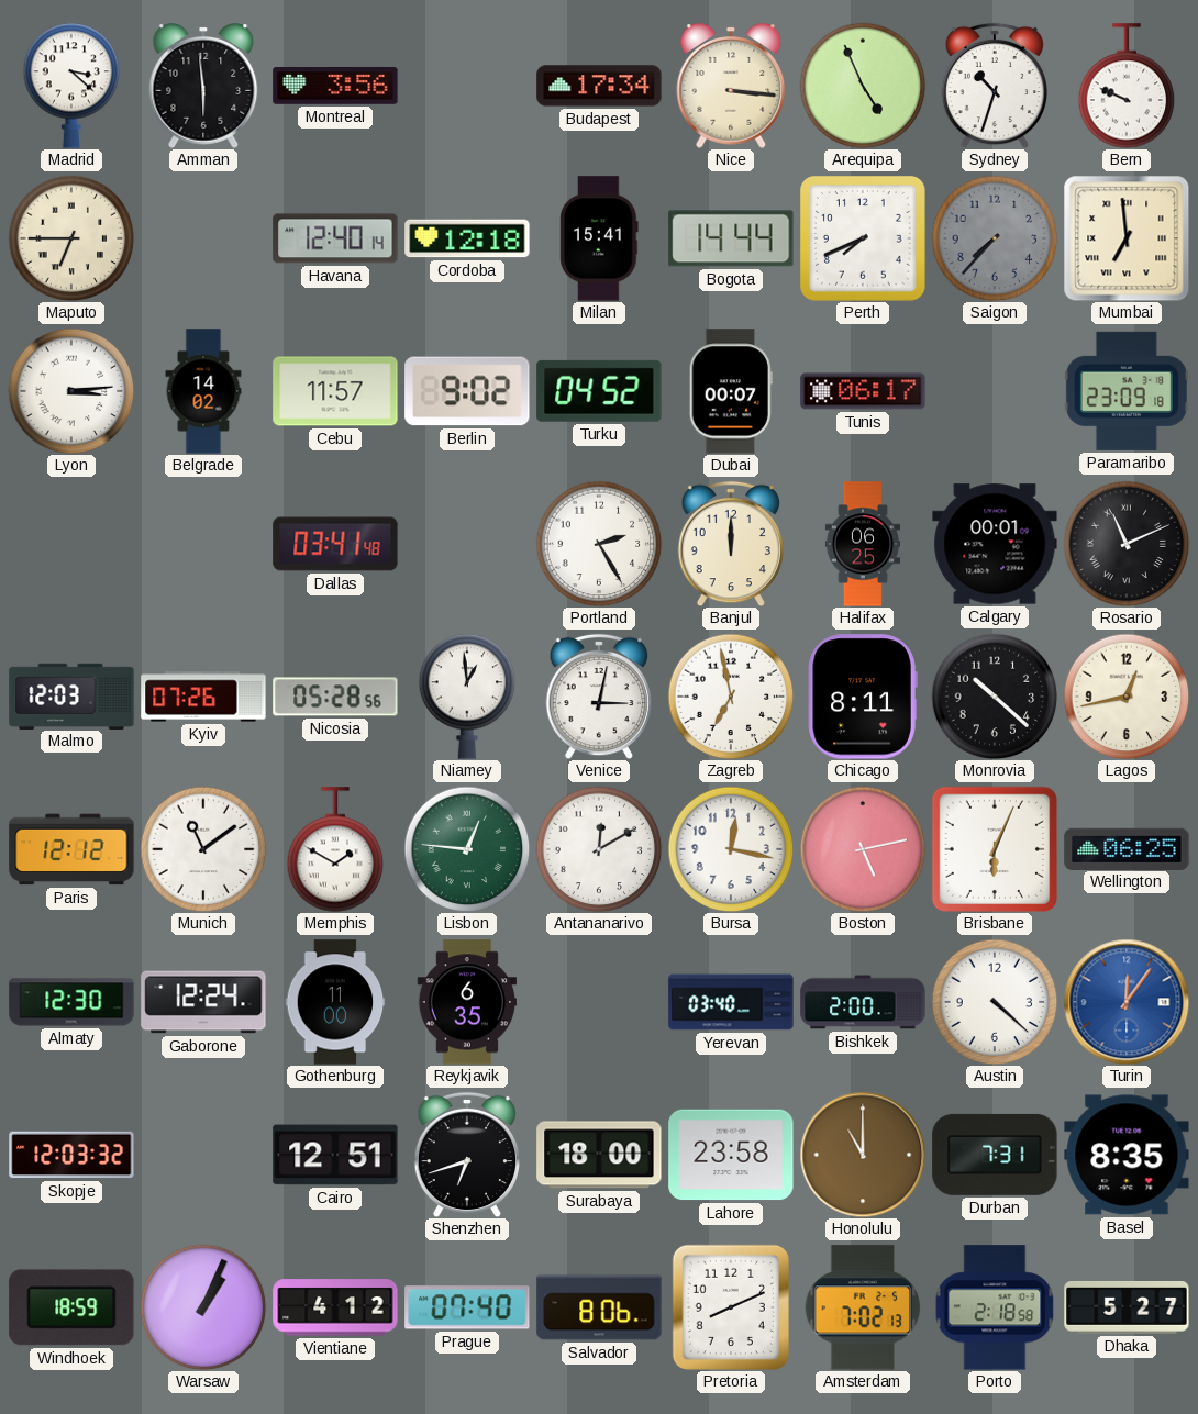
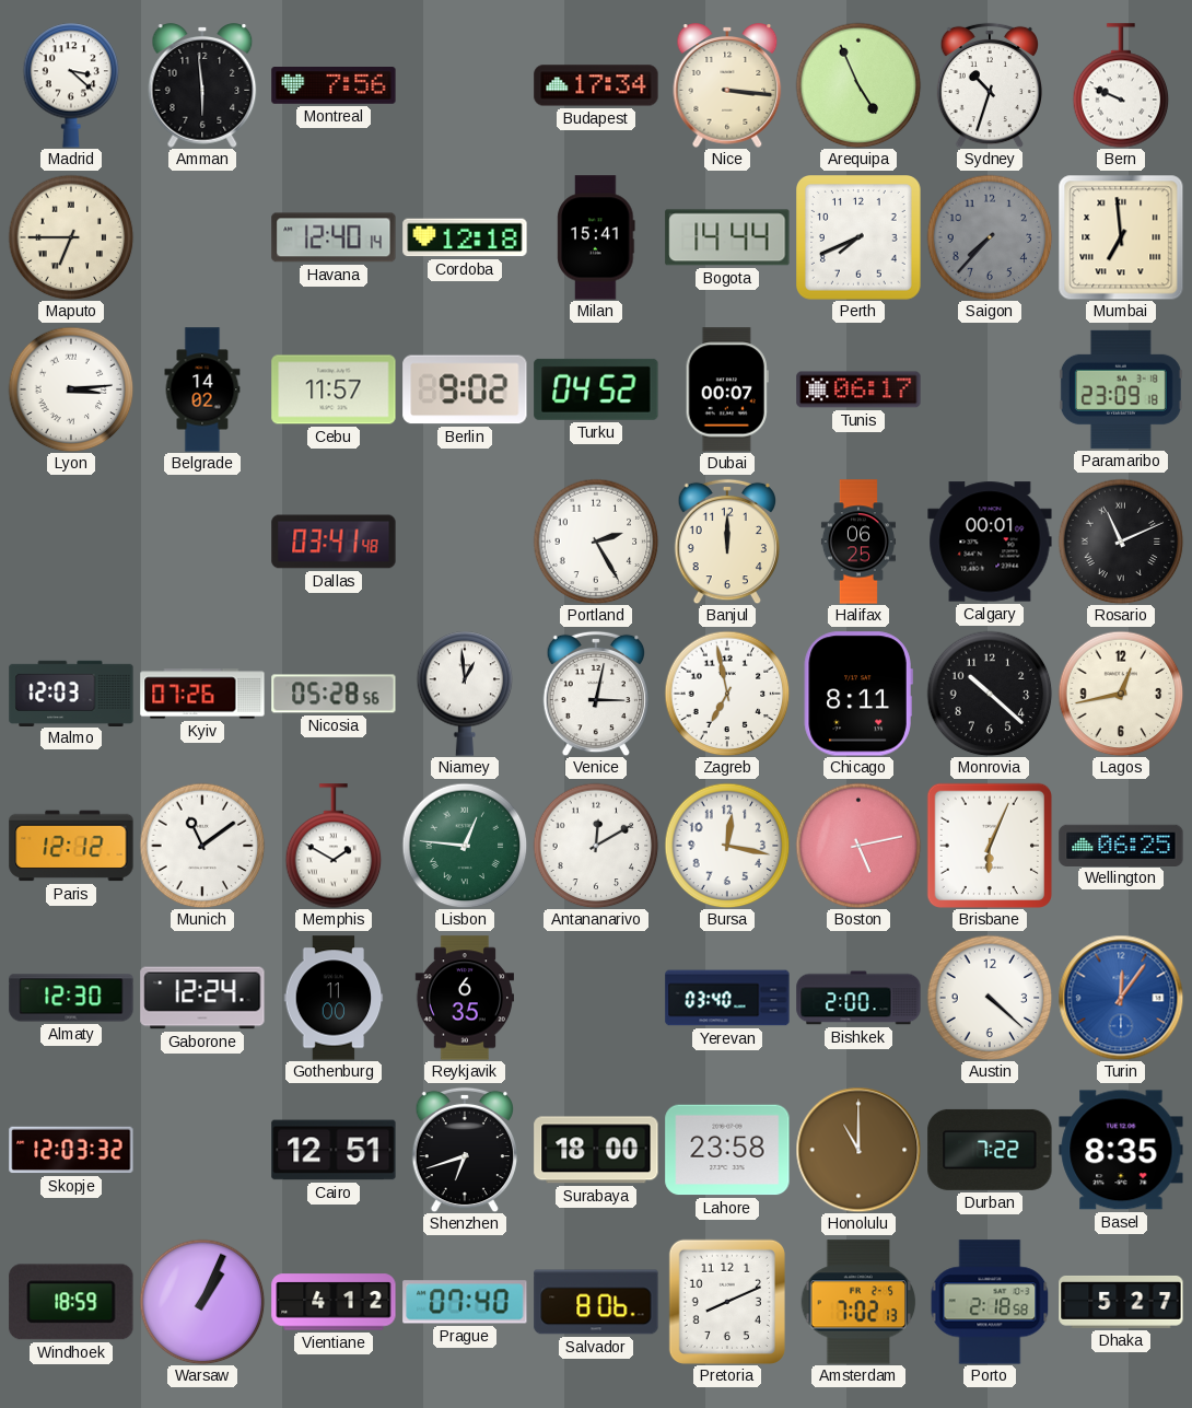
Montreal: 3:56 -> 7:56 (334, 86)
Durban: 7:31 -> 7:22 (990, 1150)
